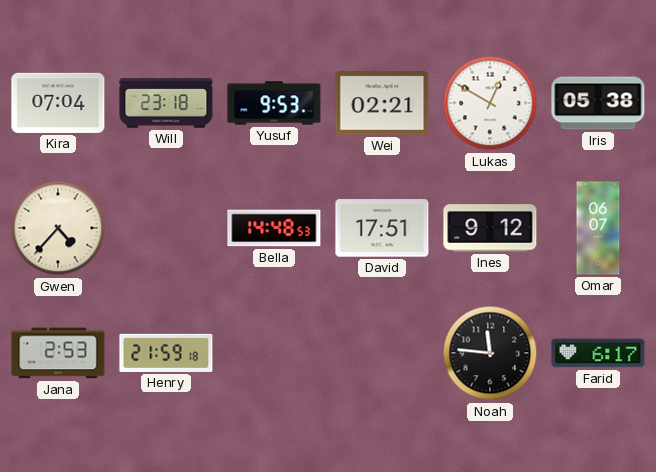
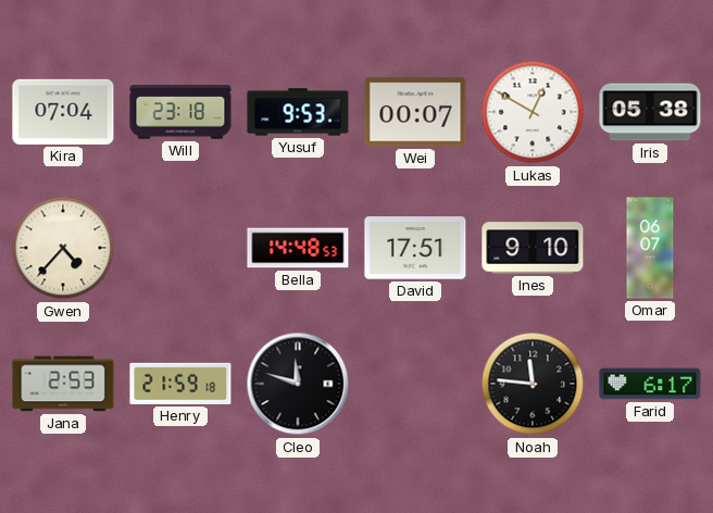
Wei: 02:21 -> 00:07 (415, 112)
Ines: 9:12 -> 9:10 (533, 248)
Cleo: none -> 11:48 (298, 384)
